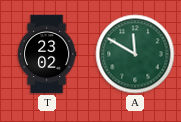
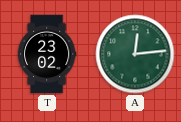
A: 11:50 -> 12:14 (135, 54)
